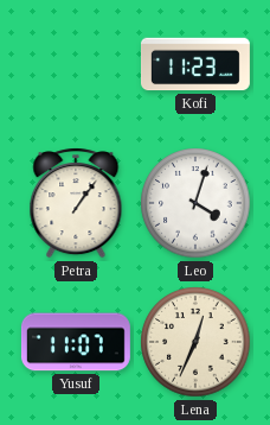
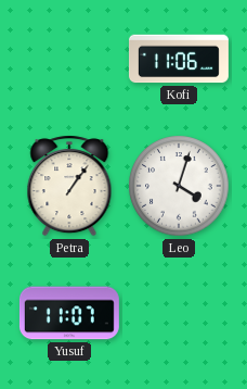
Kofi: 11:23 -> 11:06 (179, 59)
Lena: 12:34 -> none (195, 342)
